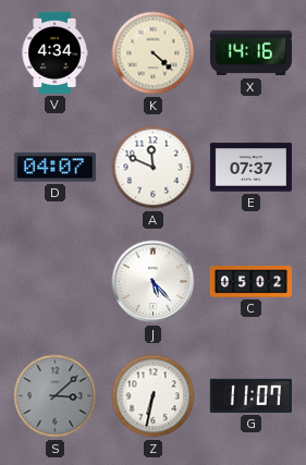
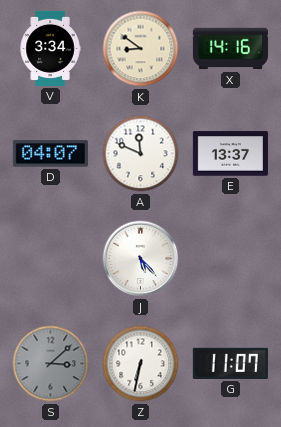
V: 4:34 -> 3:34 (50, 48)
K: 4:22 -> 8:51 (141, 49)
E: 07:37 -> 13:37 (230, 154)
C: 05:02 -> none (250, 282)
